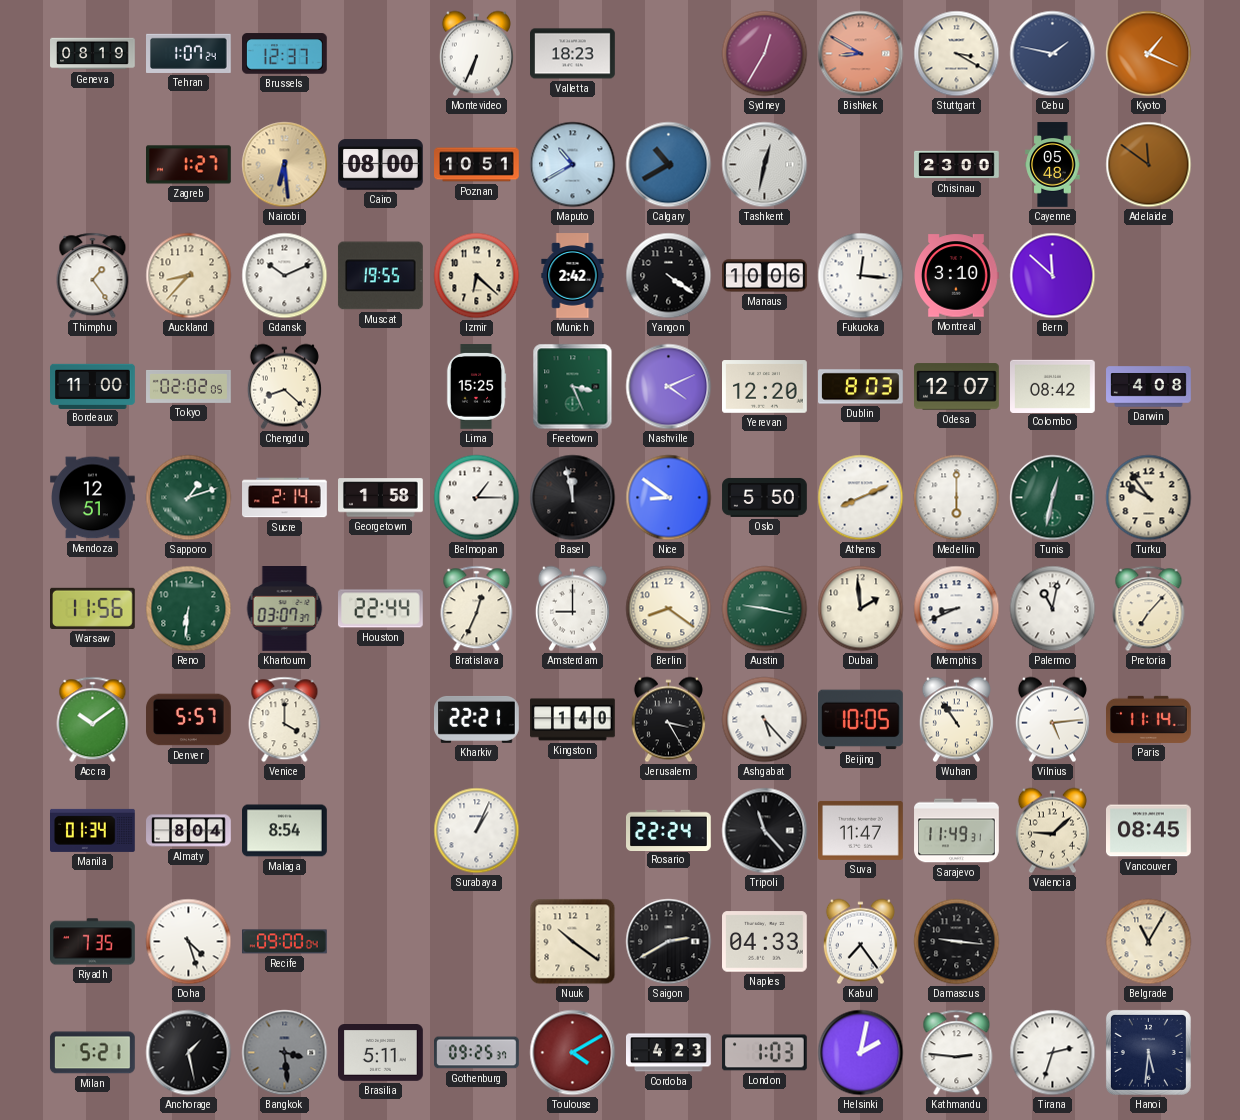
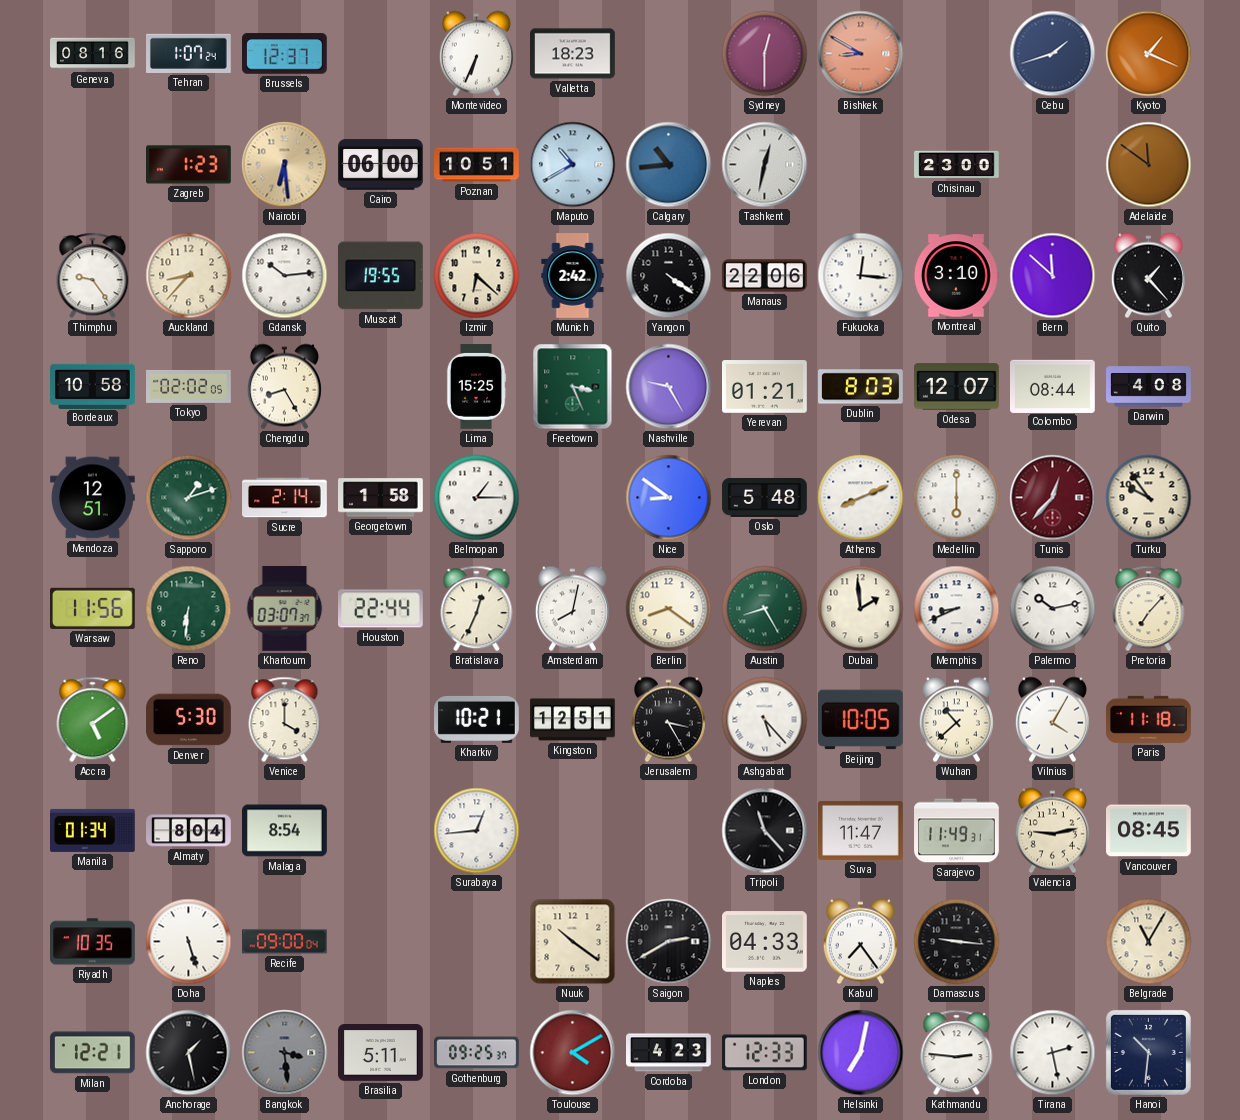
Geneva: 08:19 -> 08:16 (93, 54)
Sydney: 12:35 -> 12:30 (765, 54)
Stuttgart: 3:20 -> none (957, 54)
Cebu: 1:47 -> 1:42 (1053, 54)
Zagreb: 1:27 -> 1:23 (189, 165)
Cairo: 08:00 -> 06:00 (381, 165)
Calgary: 10:40 -> 10:44 (669, 165)
Cayenne: 05:48 -> none (1053, 165)
Thimphu: 1:24 -> 9:24 (93, 276)
Gdansk: 10:11 -> 10:14 (285, 276)
Manaus: 10:06 -> 22:06 (765, 276)
Quito: none -> 1:23 (1148, 276)
Bordeaux: 11:00 -> 10:58 (93, 386)
Chengdu: 8:22 -> 8:25 (284, 387)
Nashville: 4:11 -> 9:25 (669, 387)
Yerevan: 12:20 -> 01:21 (765, 387)
Colombo: 08:42 -> 08:44 (1053, 386)
Basel: 11:58 -> none (573, 498)
Oslo: 5:50 -> 5:48 (765, 497)
Tunis: 12:32 -> 12:37 (1053, 498)
Tunis dial: green -> burgundy (1053, 498)
Amsterdam: 9:00 -> 8:02 (572, 609)
Austin: 9:17 -> 8:25 (765, 609)
Palermo: 11:02 -> 10:13 (1053, 609)
Accra: 10:09 -> 5:09 (93, 720)
Denver: 5:57 -> 5:30 (189, 720)
Kharkiv: 22:21 -> 10:21 (477, 719)
Kingston: 1:40 -> 12:51 (573, 720)
Wuhan: 10:54 -> 10:38 (956, 720)
Vilnius: 5:14 -> 4:05 (1052, 720)
Paris: 11:14 -> 11:18 (1149, 719)
Surabaya: 1:04 -> 12:44 (477, 831)
Rosario: 22:24 -> none (669, 830)
Valencia: 9:08 -> 9:13 (1052, 831)
Riyadh: 7:35 -> 10:35 (93, 942)
Doha: 4:27 -> 5:27 (189, 942)
Milan: 5:21 -> 12:21 (92, 1053)
London: 1:03 -> 12:33 (765, 1053)
Helsinki: 2:02 -> 7:02 (861, 1053)
Tirana: 2:33 -> 2:28 (1053, 1053)
Hanoi: 5:31 -> 10:31 (1148, 1052)
